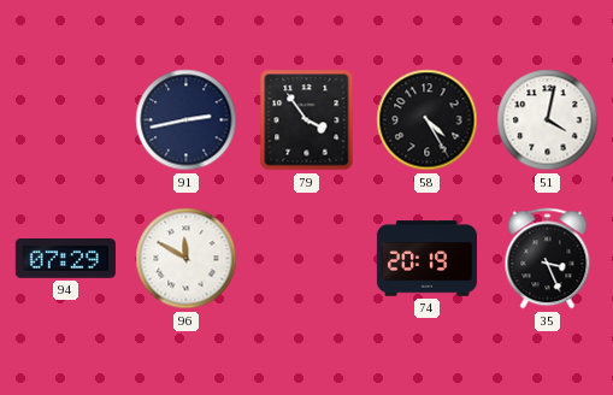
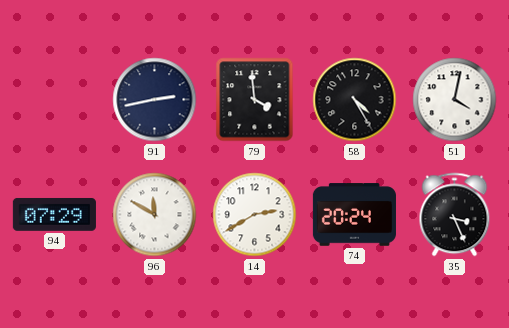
79: 3:54 -> 3:59 (255, 100)
14: none -> 2:40 (255, 215)
74: 20:19 -> 20:24 (354, 215)
